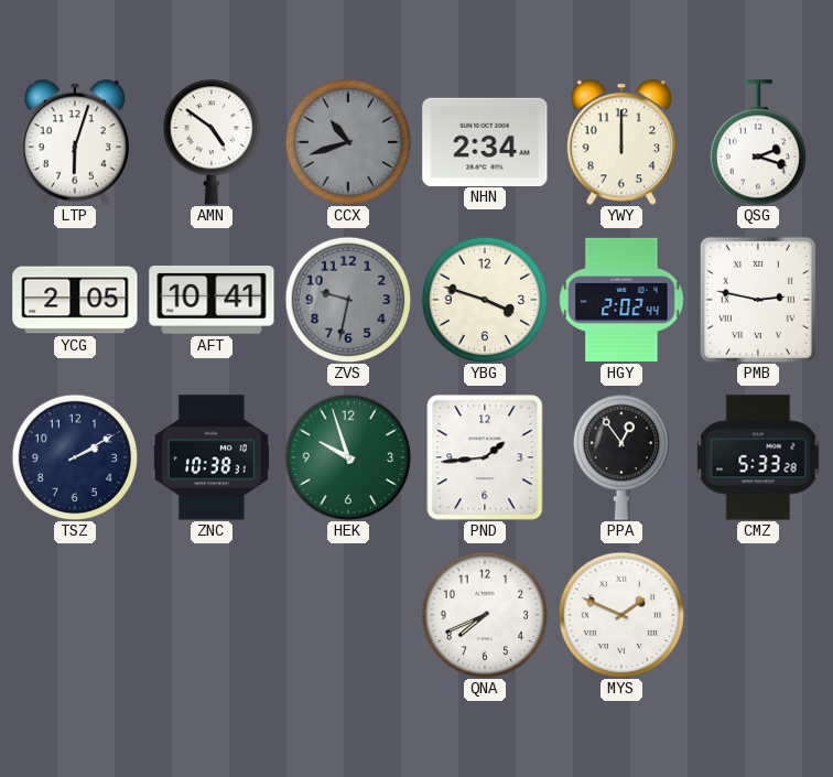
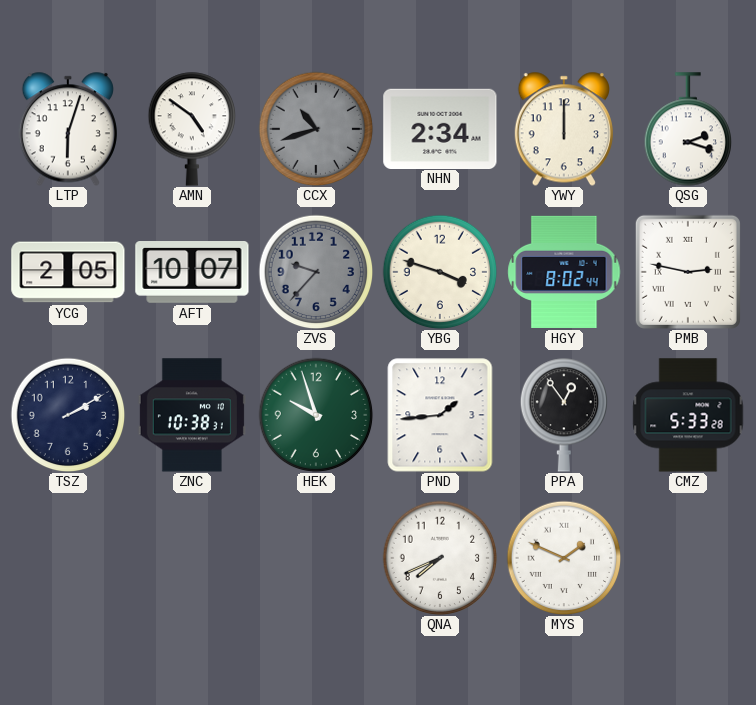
AFT: 10:41 -> 10:07 (192, 273)
ZVS: 9:32 -> 9:37 (316, 272)
HGY: 2:02 -> 8:02 (564, 272)
